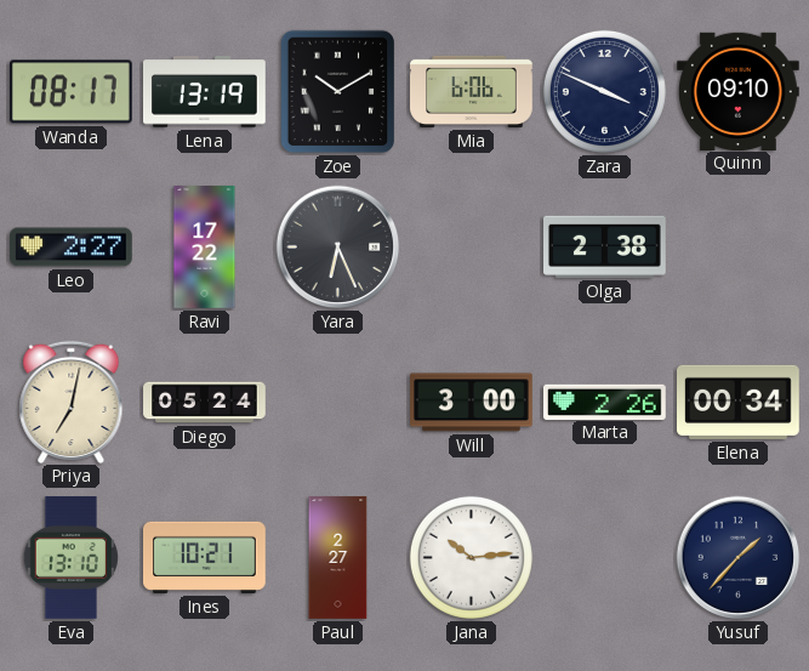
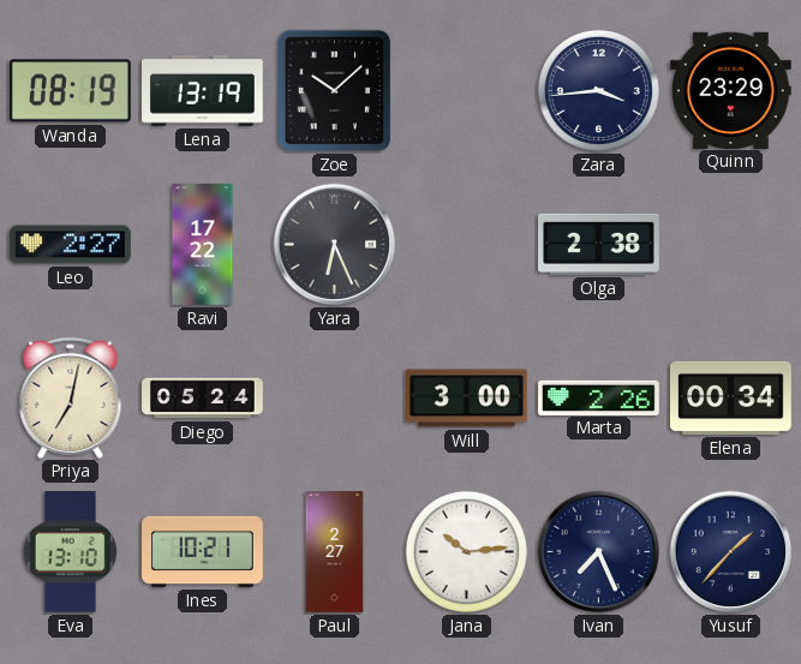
Wanda: 08:17 -> 08:19 (70, 91)
Zoe: 10:10 -> 10:08 (335, 91)
Mia: 6:06 -> none (472, 91)
Zara: 3:49 -> 3:44 (598, 90)
Quinn: 09:10 -> 23:29 (731, 90)
Ivan: none -> 7:26 (599, 552)
